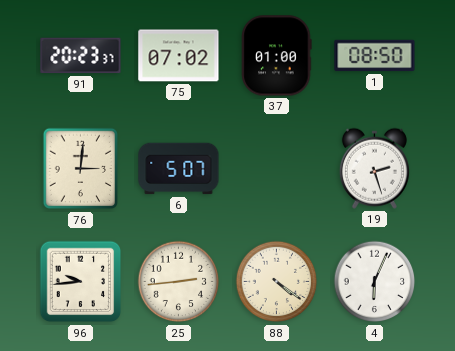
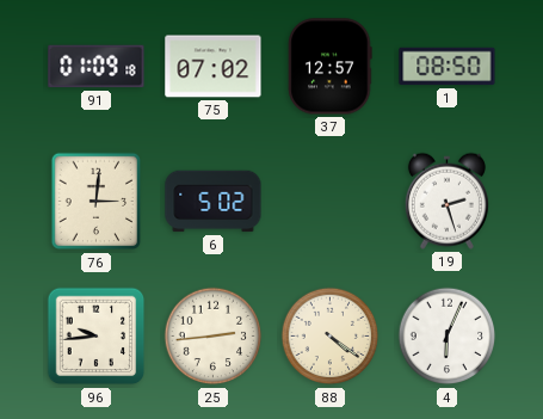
91: 20:23 -> 01:09 (97, 67)
37: 01:00 -> 12:57 (331, 67)
6: 5:07 -> 5:02 (214, 202)
